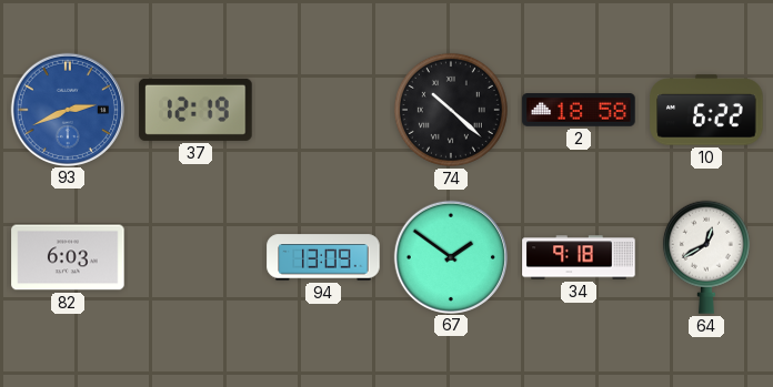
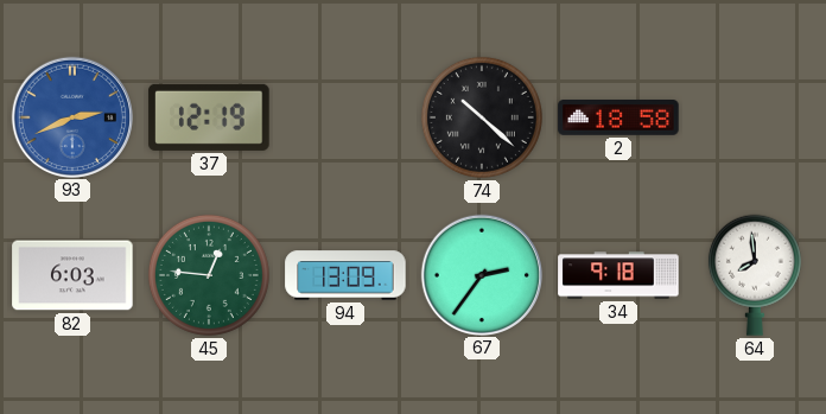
10: 6:22 -> none (706, 110)
45: none -> 12:46 (209, 275)
67: 1:51 -> 2:36 (481, 274)
64: 12:40 -> 7:59 (755, 275)
